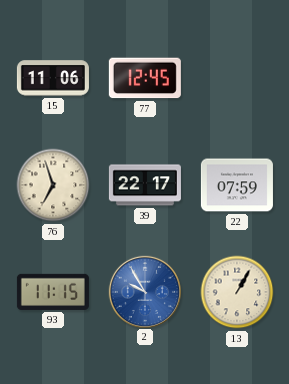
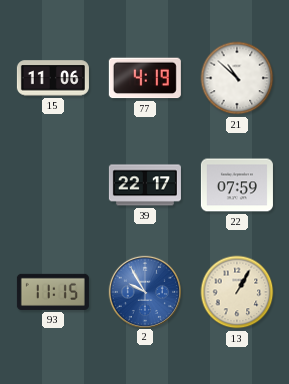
77: 12:45 -> 4:19 (145, 78)
21: none -> 10:52 (237, 78)
76: 6:57 -> none (53, 185)
